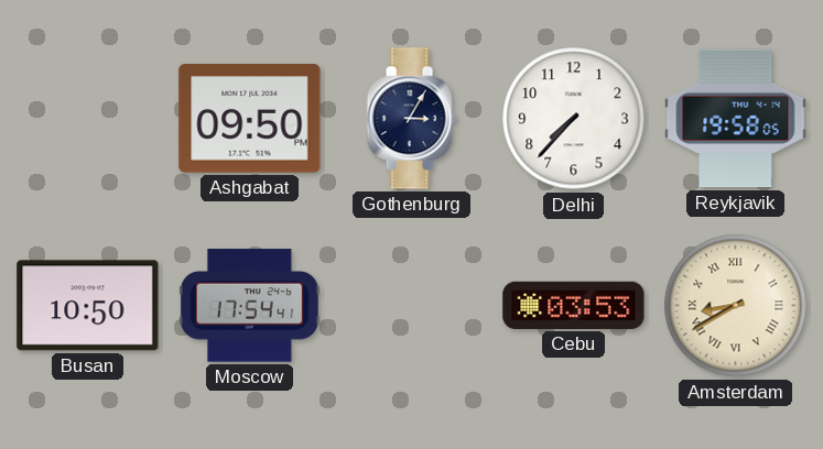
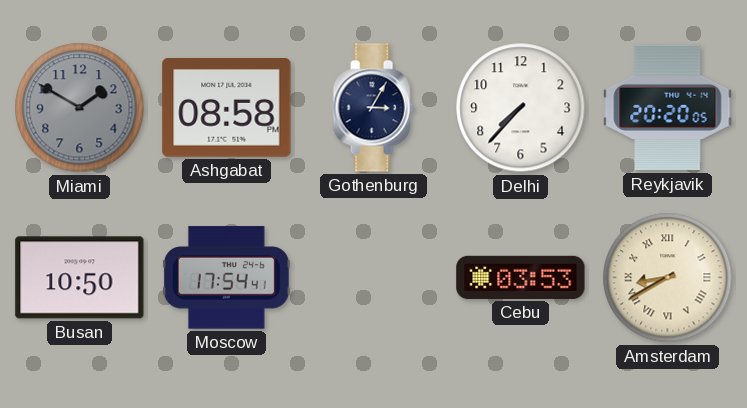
Miami: none -> 1:50 (80, 108)
Ashgabat: 09:50 -> 08:58 (227, 108)
Reykjavik: 19:58 -> 20:20 (668, 108)
